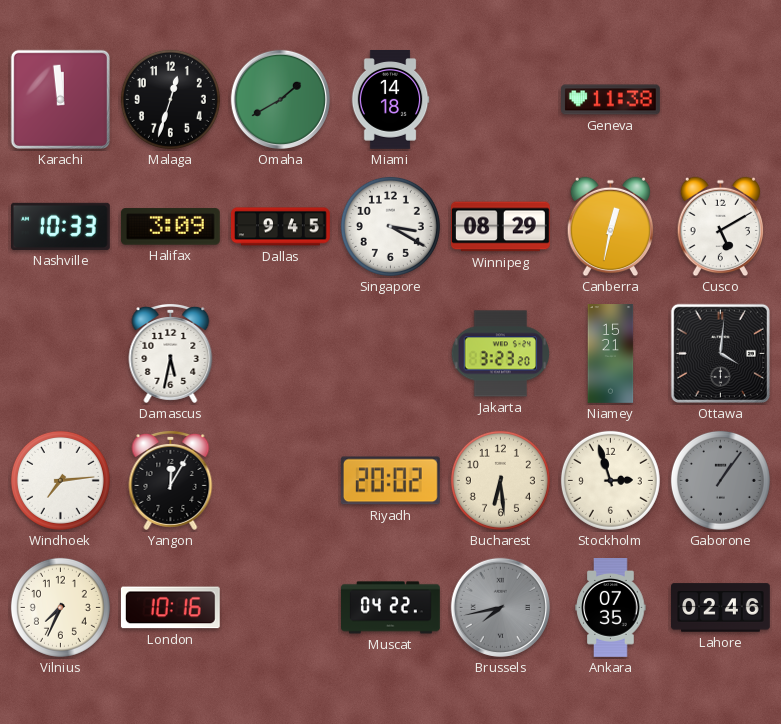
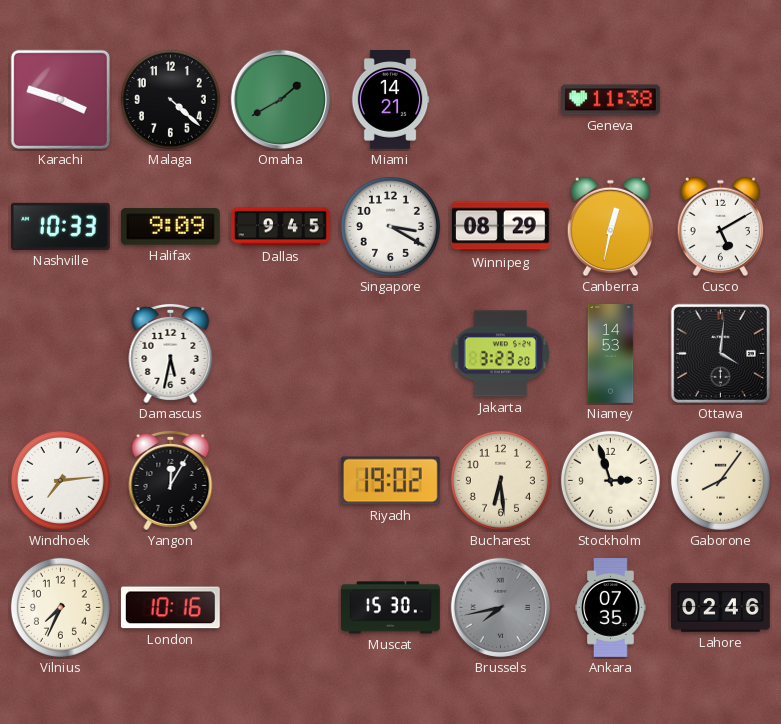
Karachi: 11:59 -> 3:48 (60, 99)
Malaga: 12:33 -> 4:22 (170, 99)
Miami: 14:18 -> 14:21 (390, 100)
Halifax: 3:09 -> 9:09 (170, 227)
Niamey: 15:21 -> 14:53 (611, 354)
Riyadh: 20:02 -> 19:02 (390, 481)
Gaborone: 1:06 -> 8:06 (720, 480)
Gaborone dial: grey -> cream (720, 480)
Muscat: 04:22 -> 15:30 (391, 608)
